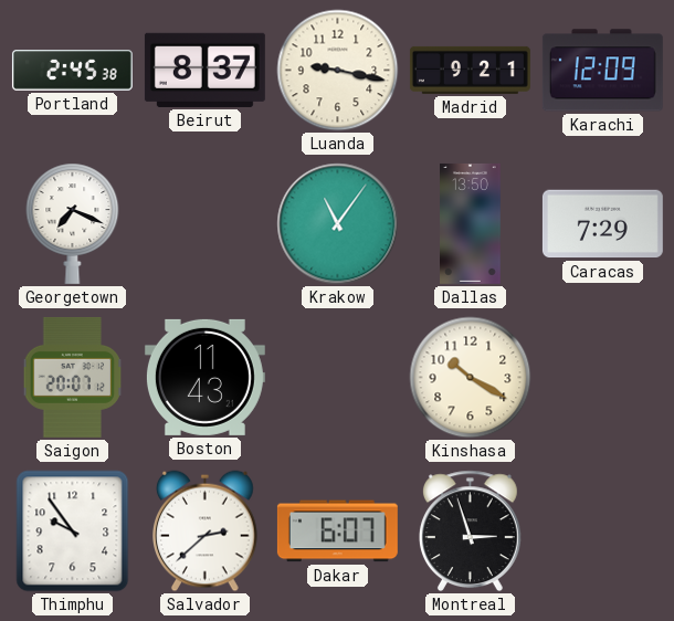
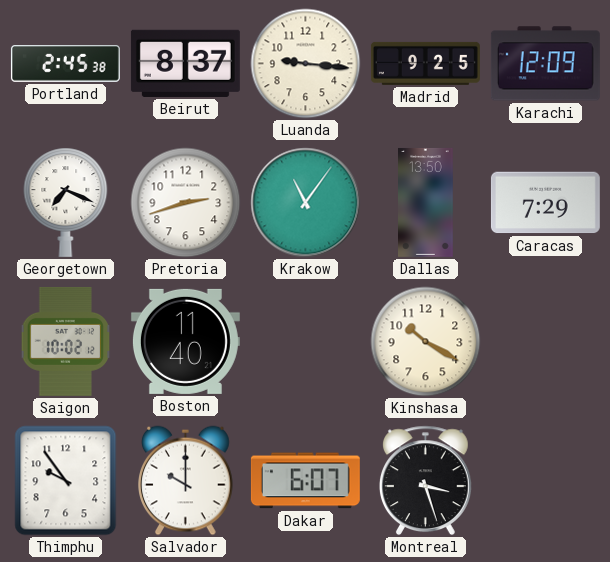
Luanda: 9:17 -> 9:16 (306, 64)
Madrid: 9:21 -> 9:25 (425, 63)
Pretoria: none -> 2:42 (186, 203)
Saigon: 20:07 -> 10:02 (66, 341)
Boston: 11:43 -> 11:40 (185, 341)
Salvador: 2:38 -> 10:00 (186, 481)
Montreal: 2:57 -> 3:27 (425, 481)
